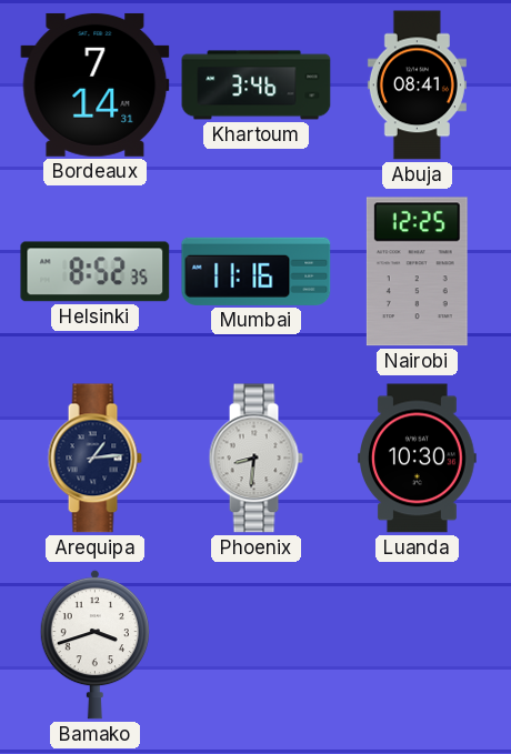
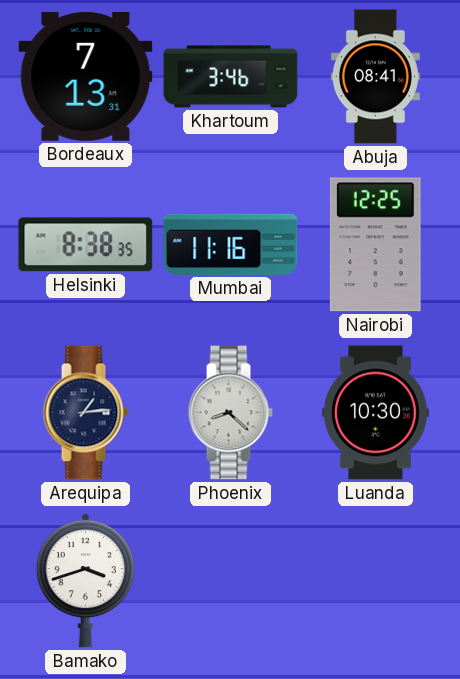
Bordeaux: 7:14 -> 7:13 (86, 76)
Helsinki: 8:52 -> 8:38 (86, 245)
Phoenix: 8:31 -> 8:22 (230, 413)
